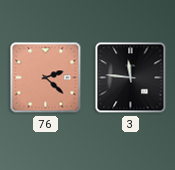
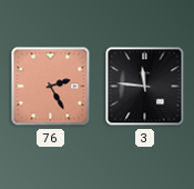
76: 2:22 -> 2:25 (51, 87)
